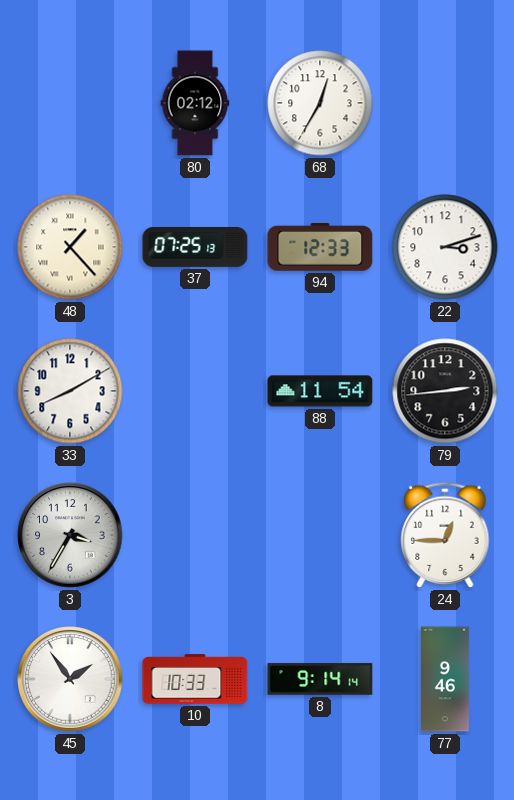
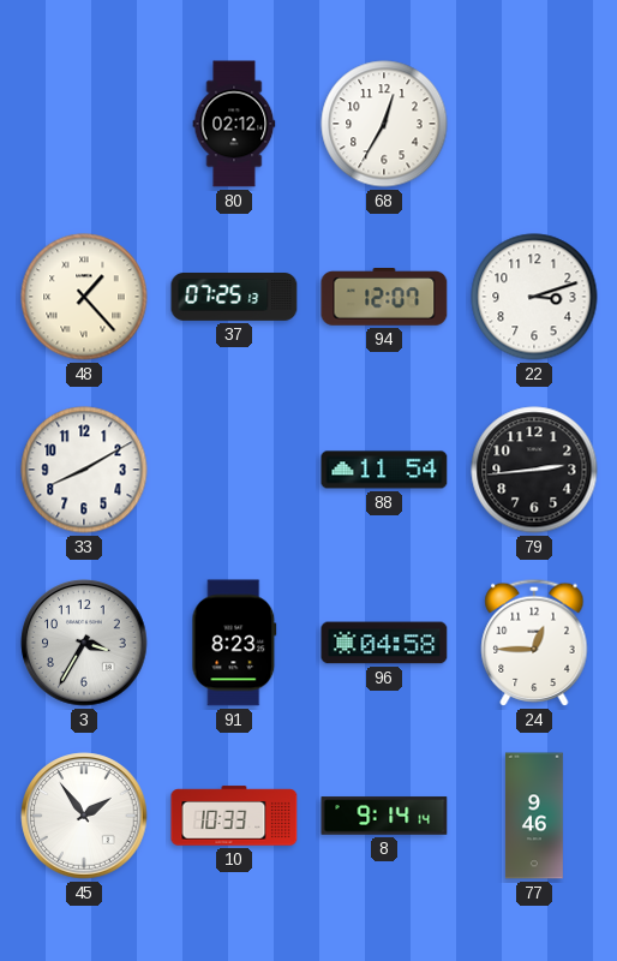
94: 12:33 -> 12:07 (384, 298)
91: none -> 8:23 (234, 643)
96: none -> 04:58 (384, 643)
